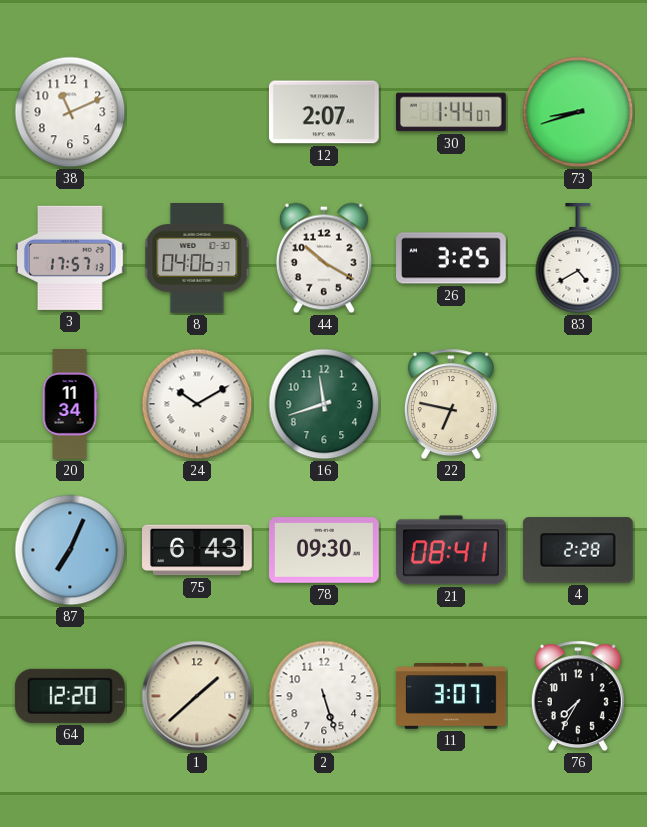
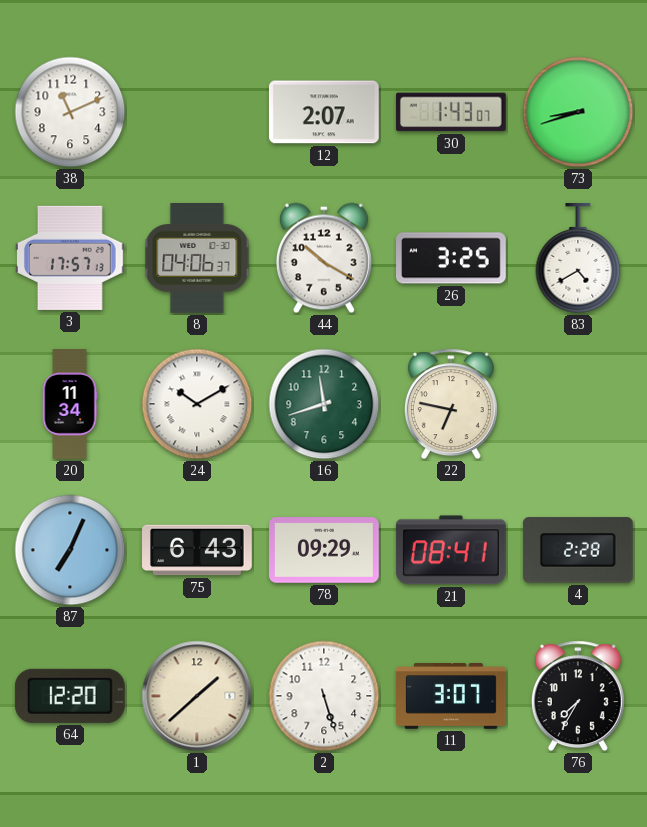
30: 1:44 -> 1:43 (451, 112)
78: 09:30 -> 09:29 (325, 550)
